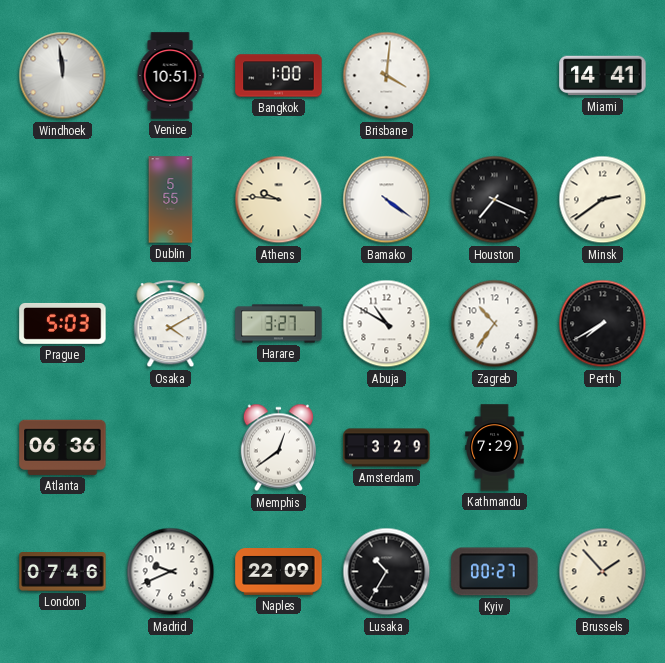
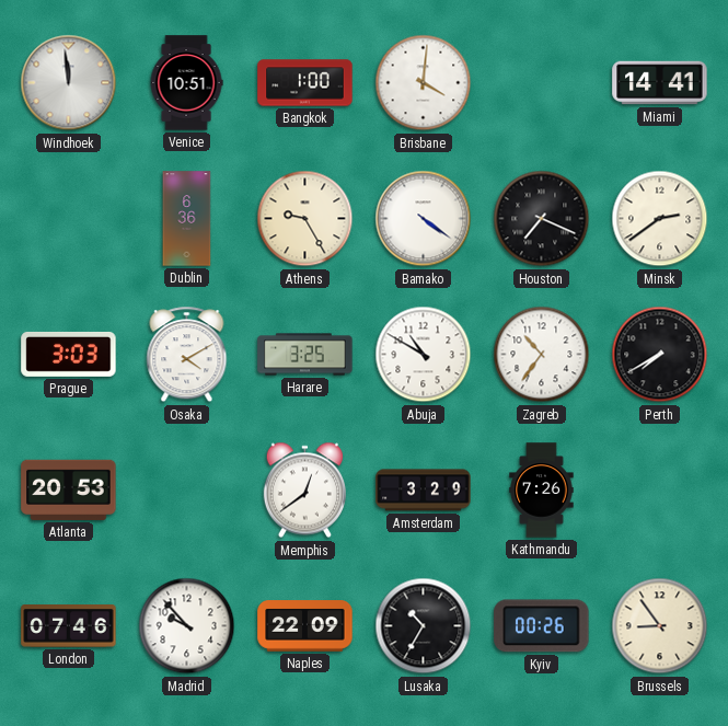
Dublin: 5:55 -> 6:36 (187, 219)
Athens: 9:46 -> 9:25 (305, 219)
Prague: 5:03 -> 3:03 (69, 354)
Harare: 3:27 -> 3:25 (305, 355)
Atlanta: 06:36 -> 20:53 (69, 489)
Kathmandu: 7:29 -> 7:26 (542, 491)
Madrid: 9:41 -> 9:53 (187, 626)
Kyiv: 00:27 -> 00:26 (542, 626)
Brussels: 1:53 -> 8:54 (660, 626)
